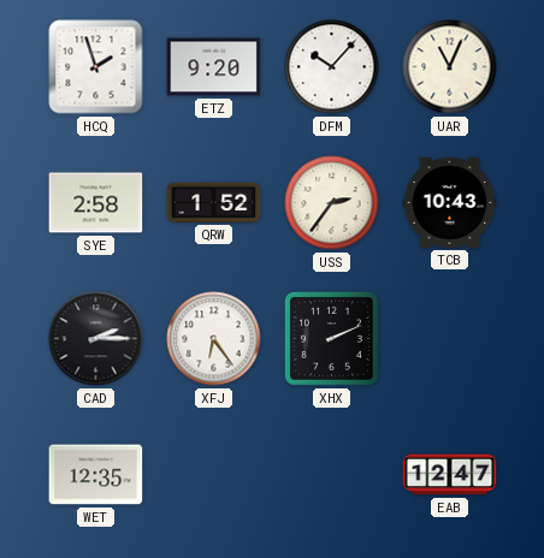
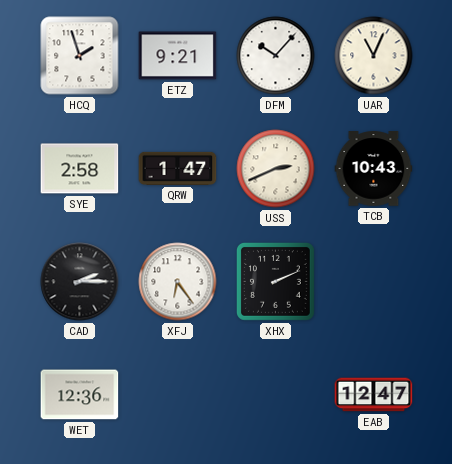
ETZ: 9:20 -> 9:21 (178, 56)
QRW: 1:52 -> 1:47 (178, 168)
USS: 2:36 -> 2:41 (276, 169)
WET: 12:35 -> 12:36 (80, 395)
